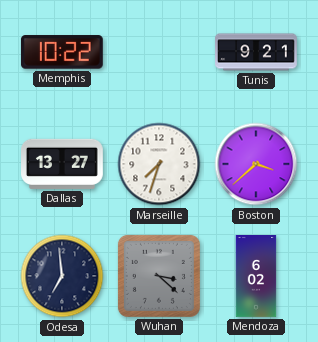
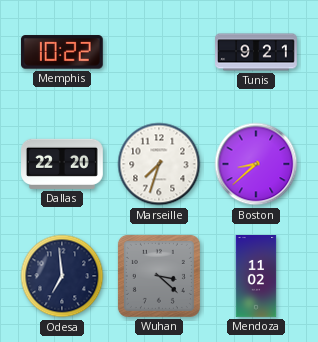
Dallas: 13:27 -> 22:20 (63, 164)
Boston: 3:38 -> 8:38 (256, 164)
Mendoza: 6:02 -> 11:02 (256, 277)
